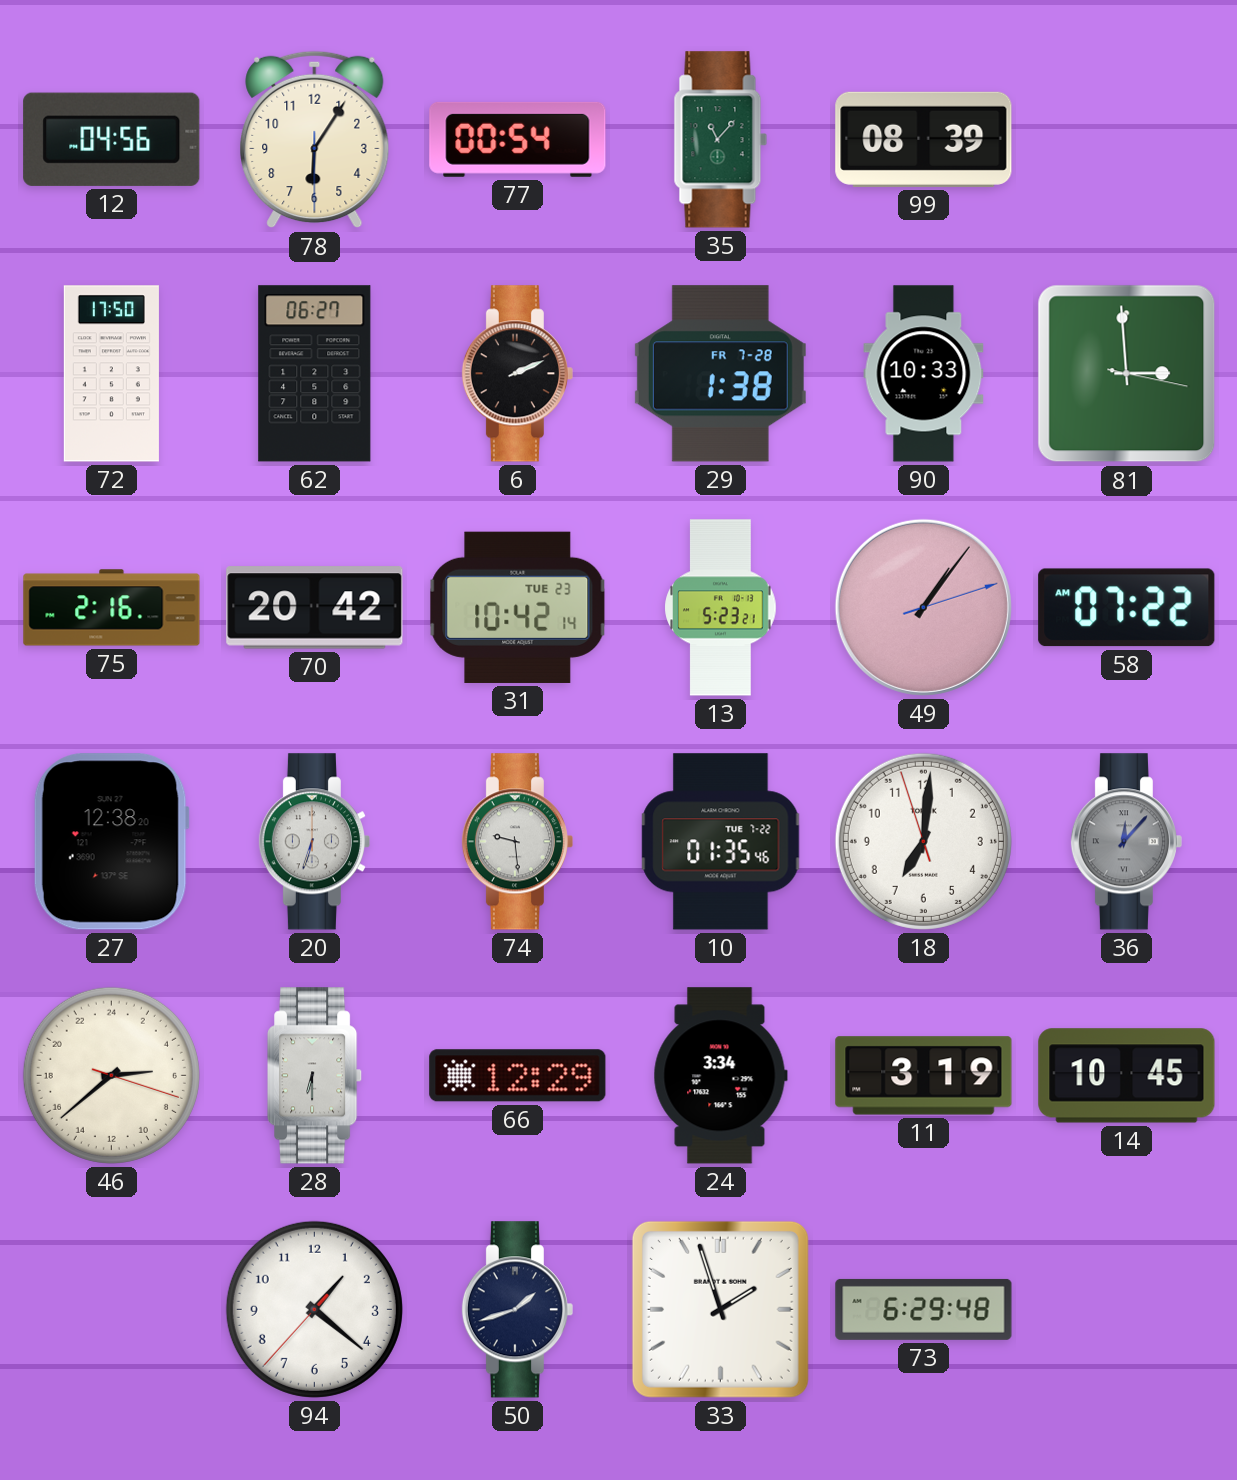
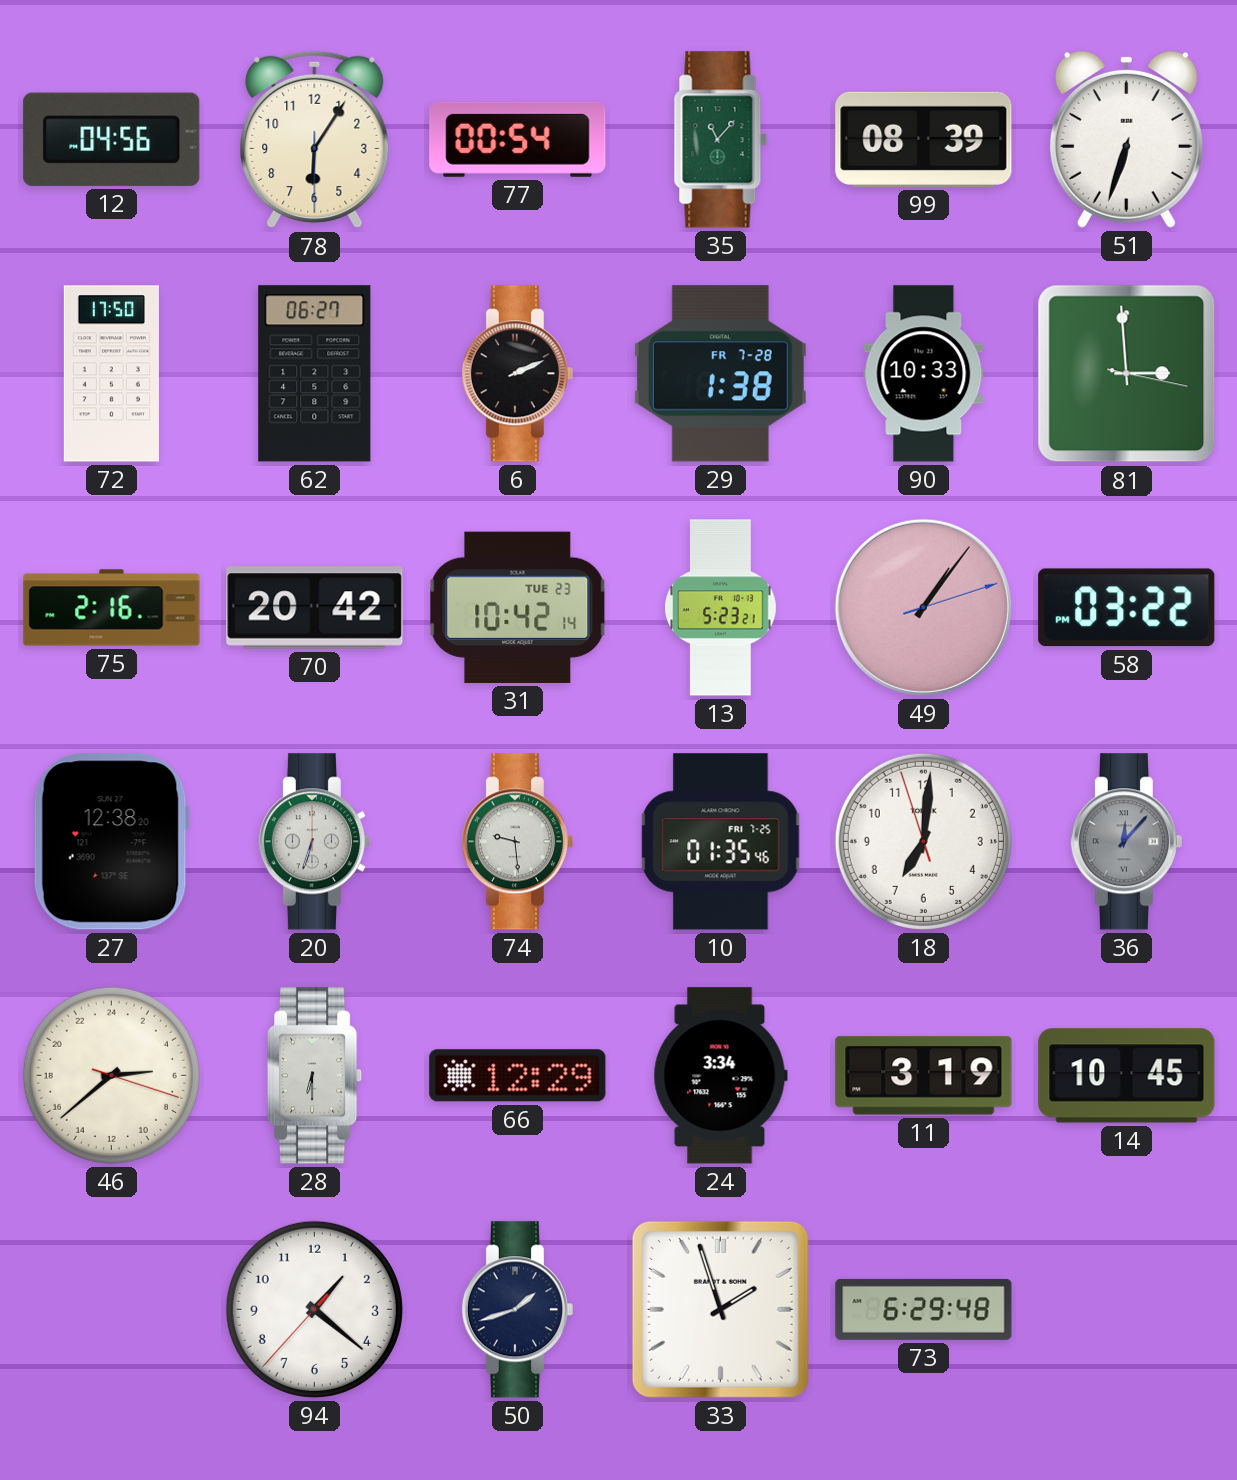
51: none -> 6:33 (1126, 139)
58: 07:22 -> 03:22 (1127, 608)
10 date: TUE 7-22 -> FRI 7-25 (721, 842)
